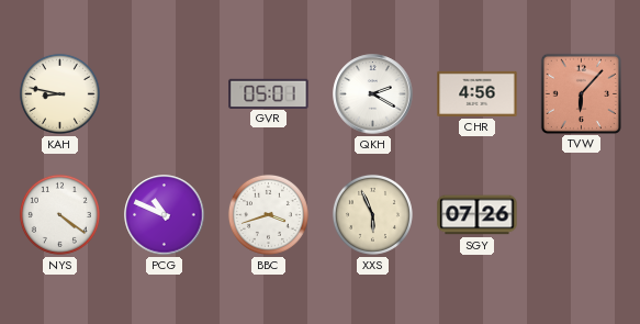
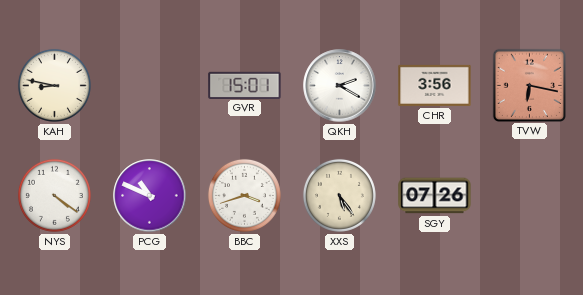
GVR: 05:01 -> 15:01 (245, 85)
CHR: 4:56 -> 3:56 (435, 85)
TVW: 6:07 -> 6:17 (529, 85)
XXS: 5:56 -> 5:24 (339, 195)
